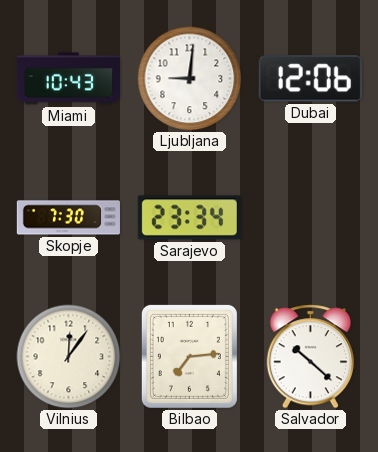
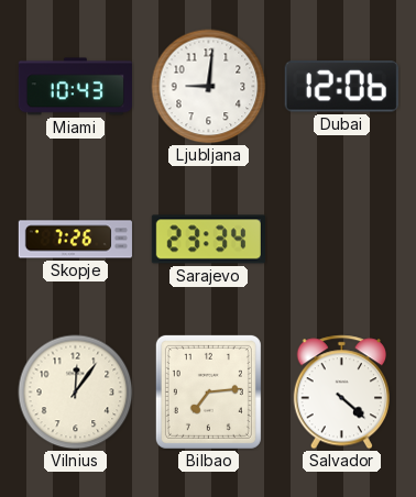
Skopje: 7:30 -> 7:26 (75, 240)
Salvador: 10:22 -> 4:22 (341, 393)
